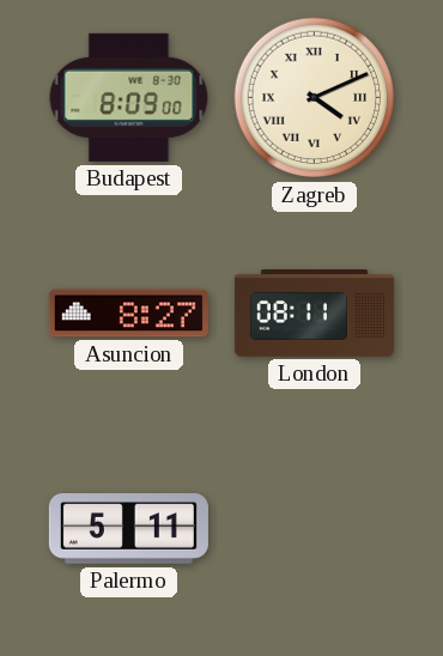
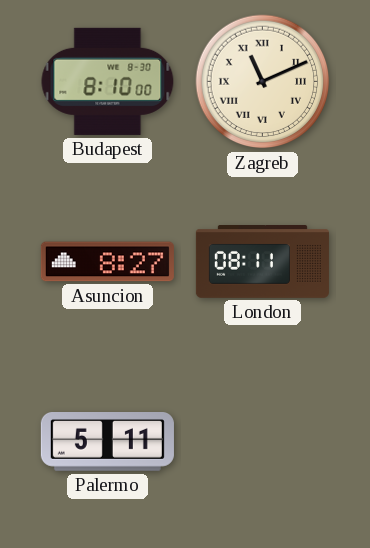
Budapest: 8:09 -> 8:10 (108, 81)
Zagreb: 4:11 -> 11:11 (263, 82)
